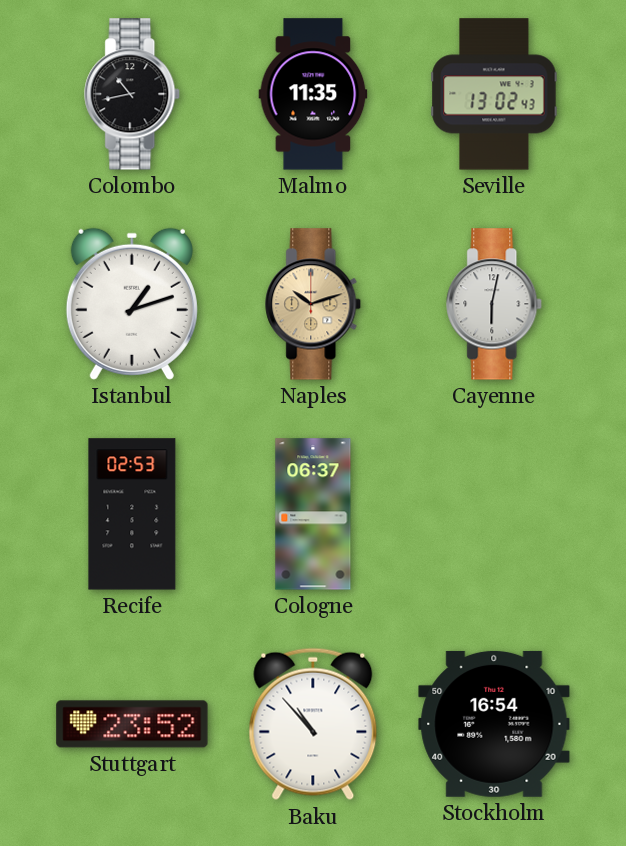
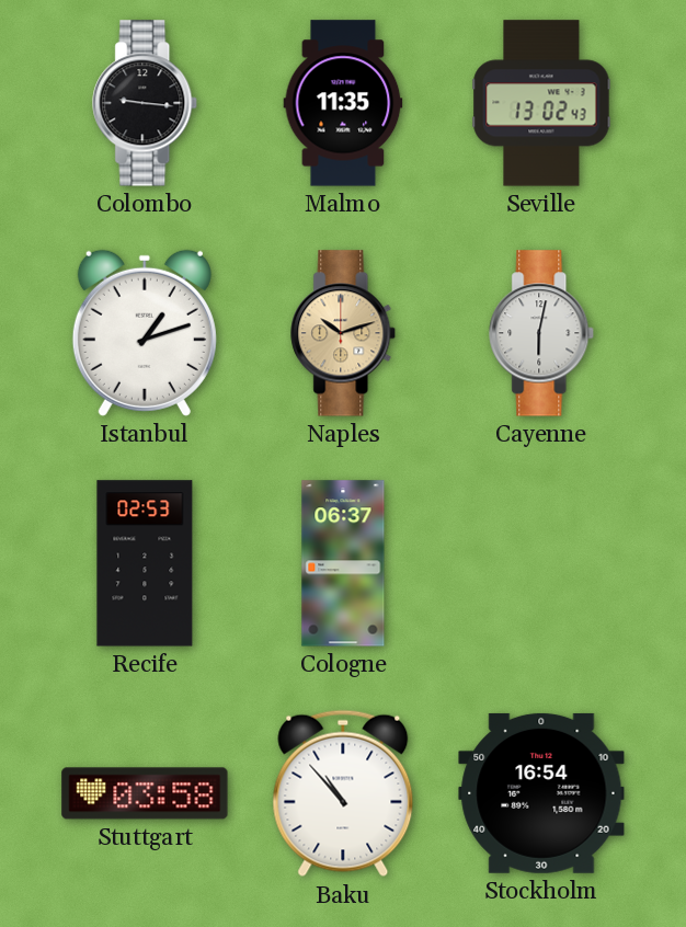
Colombo: 10:43 -> 9:16 (146, 103)
Stuttgart: 23:52 -> 03:58 (145, 793)
